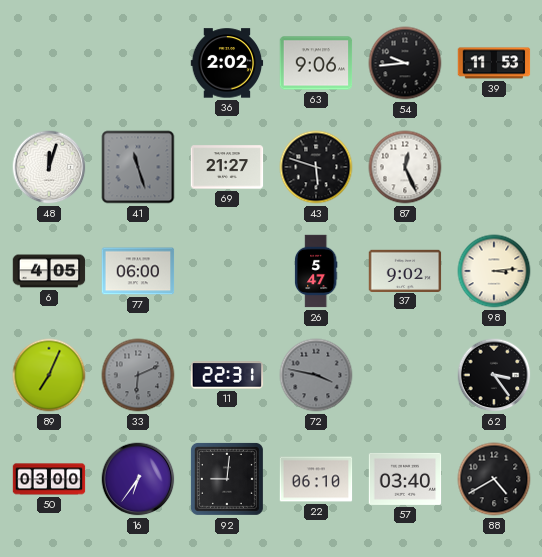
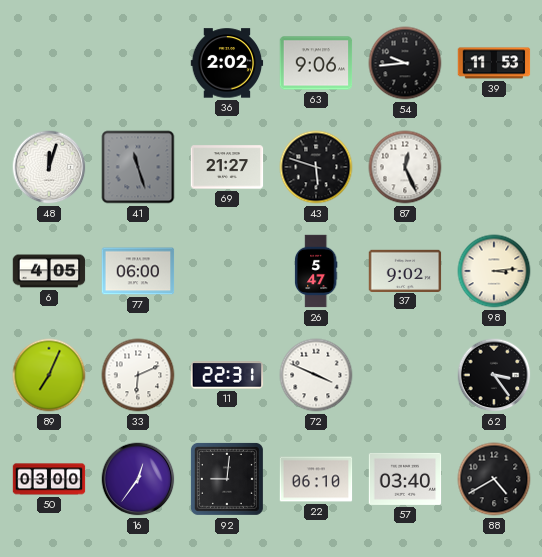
33 dial: grey -> white (138, 375)
72: 3:47 -> 3:49 (316, 375)
72 dial: grey -> white (316, 375)
16: 6:36 -> 12:36 (138, 479)
